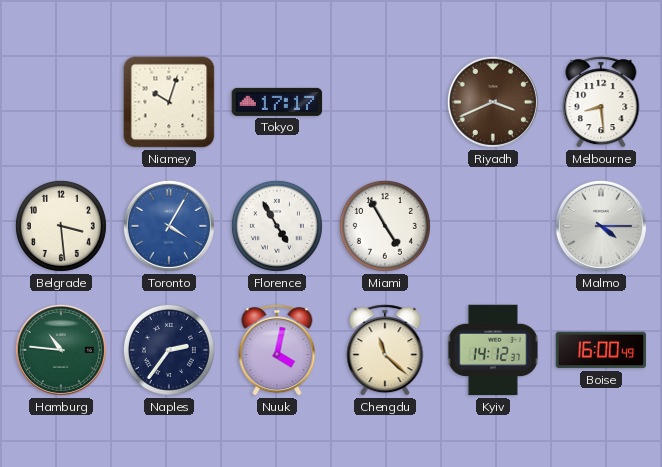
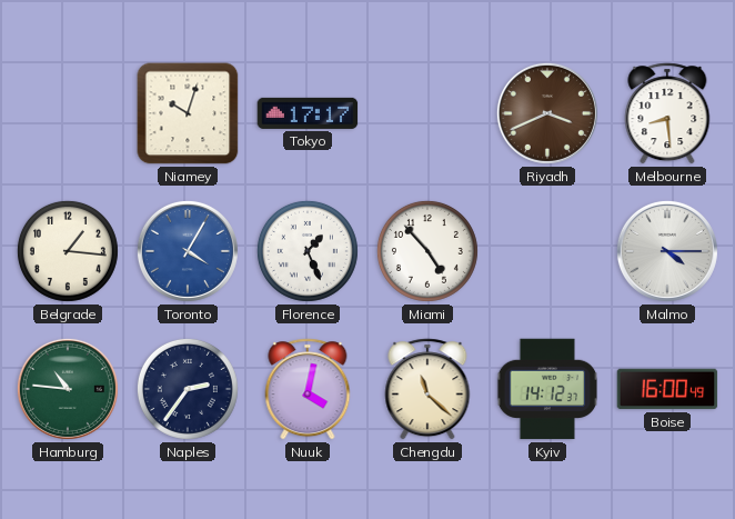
Belgrade: 3:29 -> 1:16 (68, 251)
Florence: 4:55 -> 1:26 (308, 251)
Miami: 4:55 -> 4:53 (427, 251)
